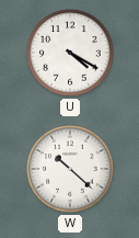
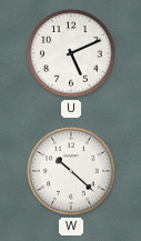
U: 4:20 -> 5:11 (71, 53)
